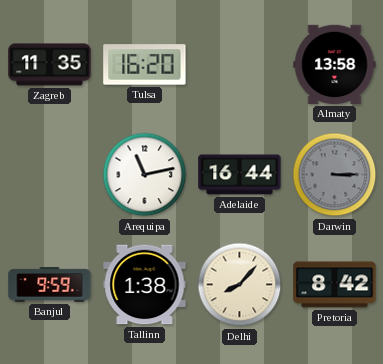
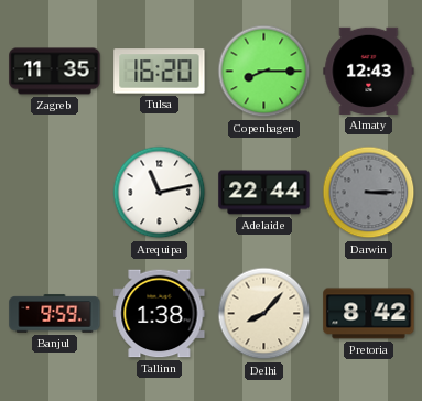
Copenhagen: none -> 8:15 (264, 72)
Almaty: 13:58 -> 12:43 (369, 71)
Adelaide: 16:44 -> 22:44 (264, 193)
